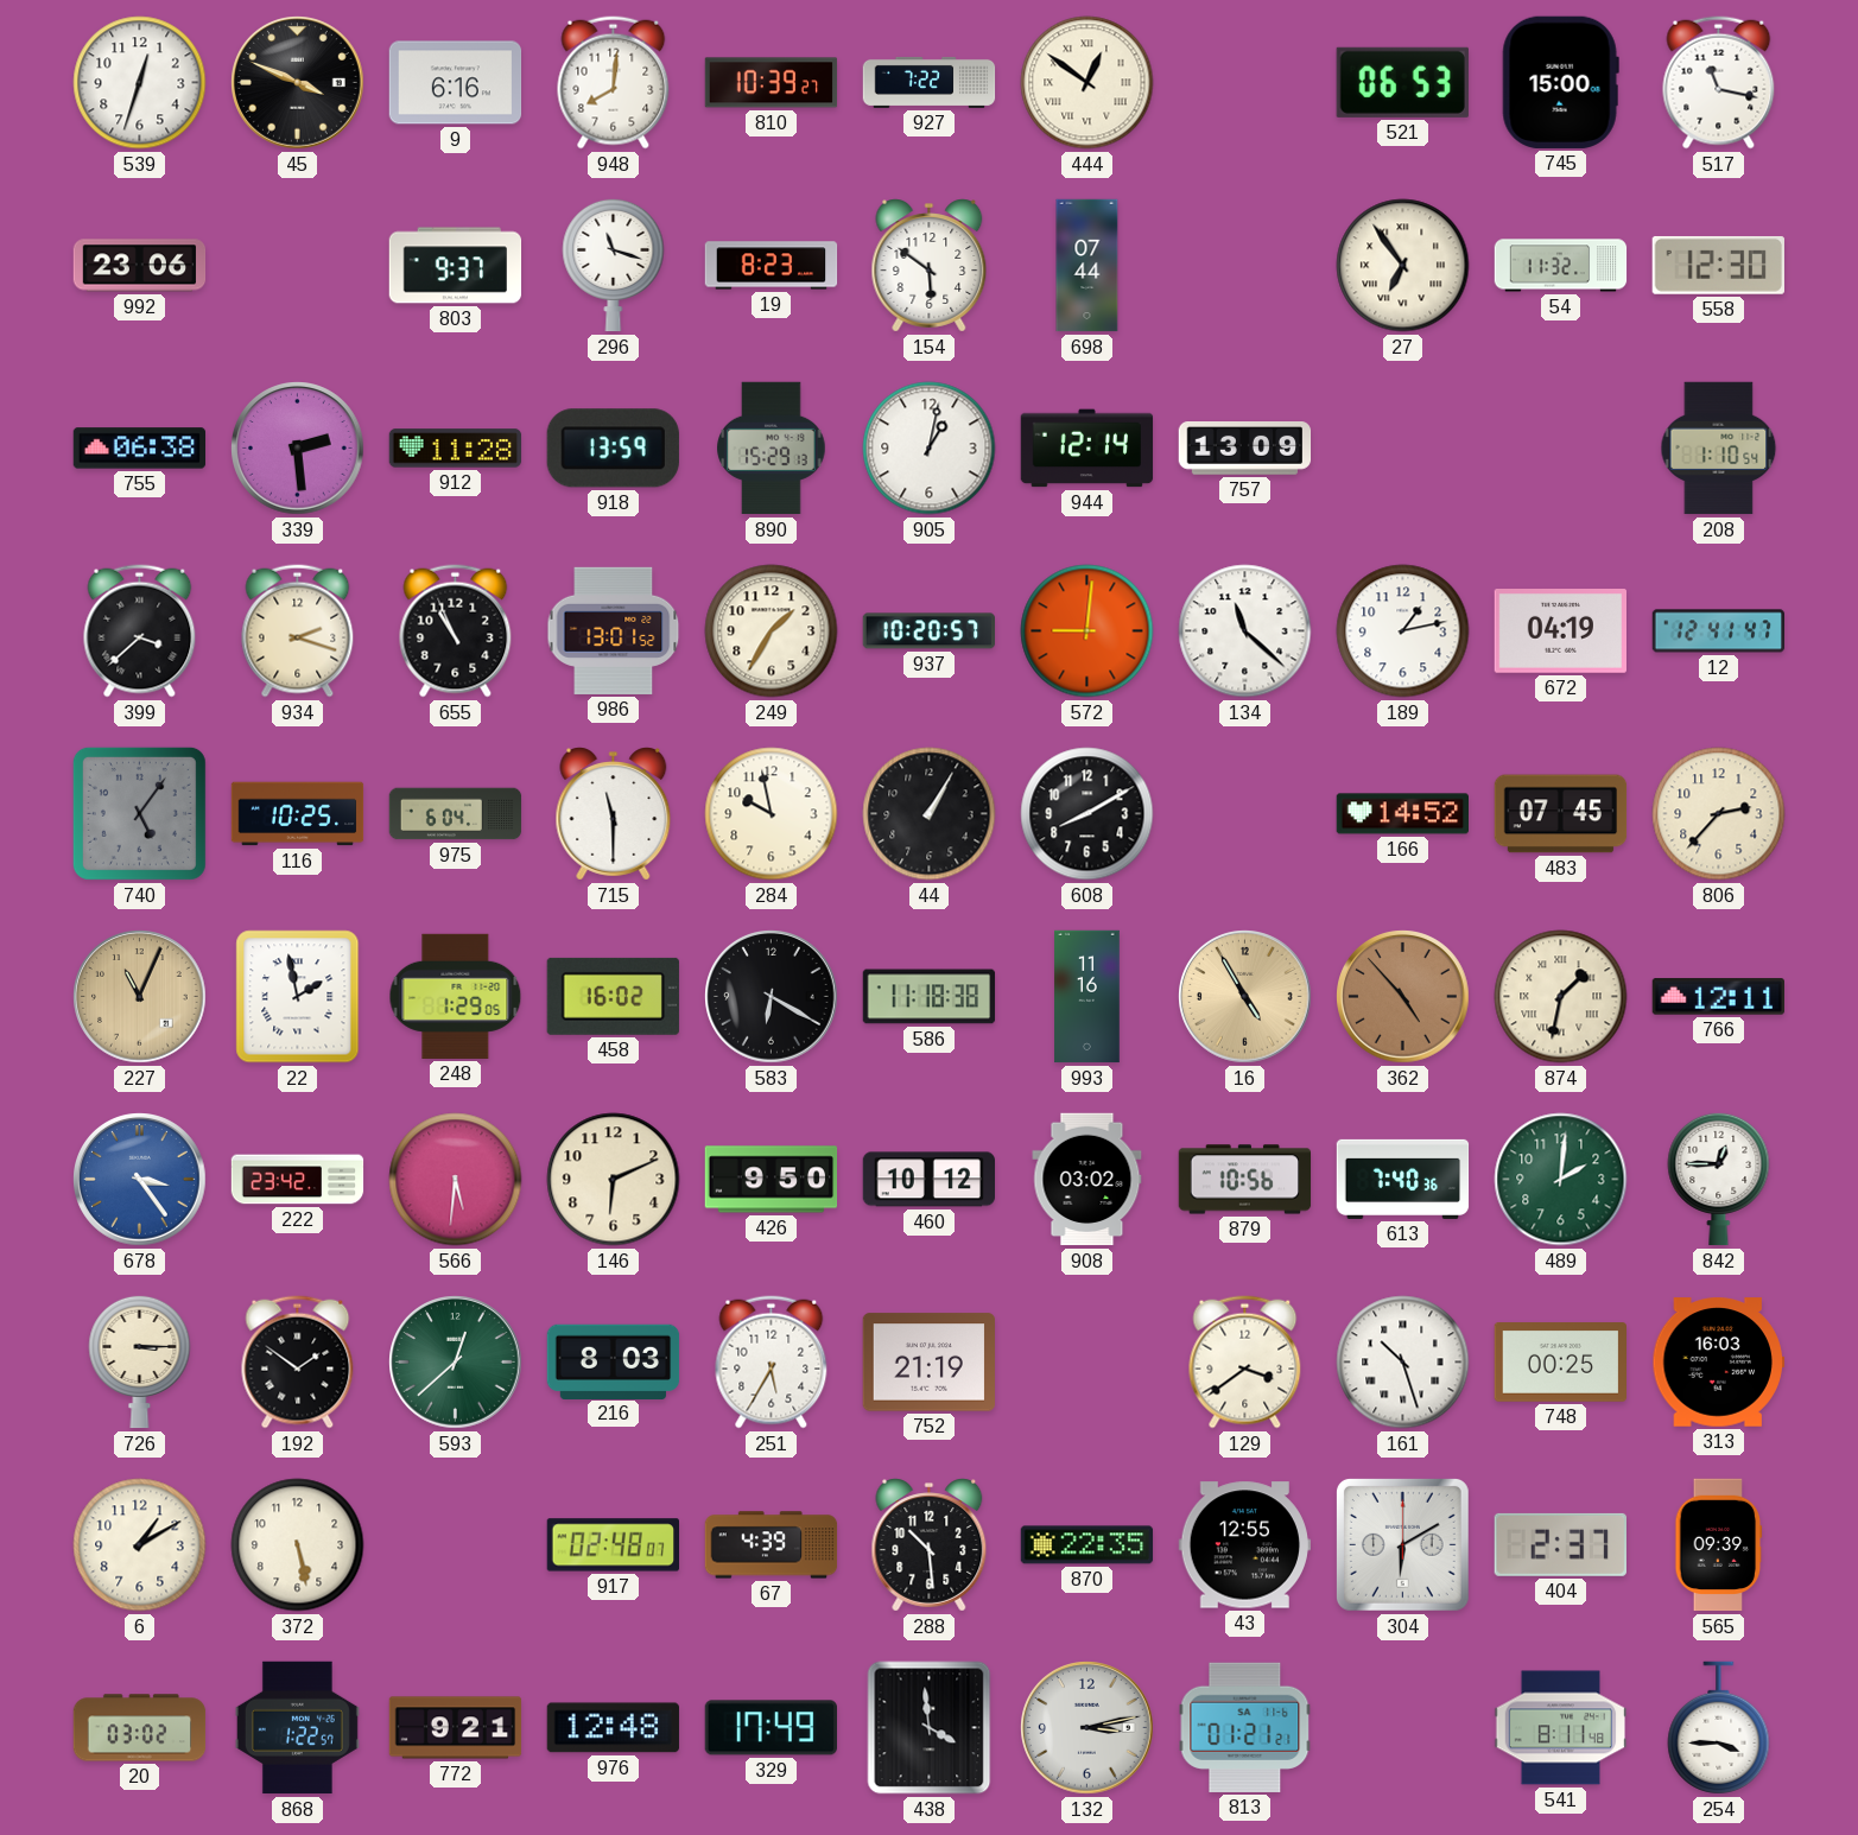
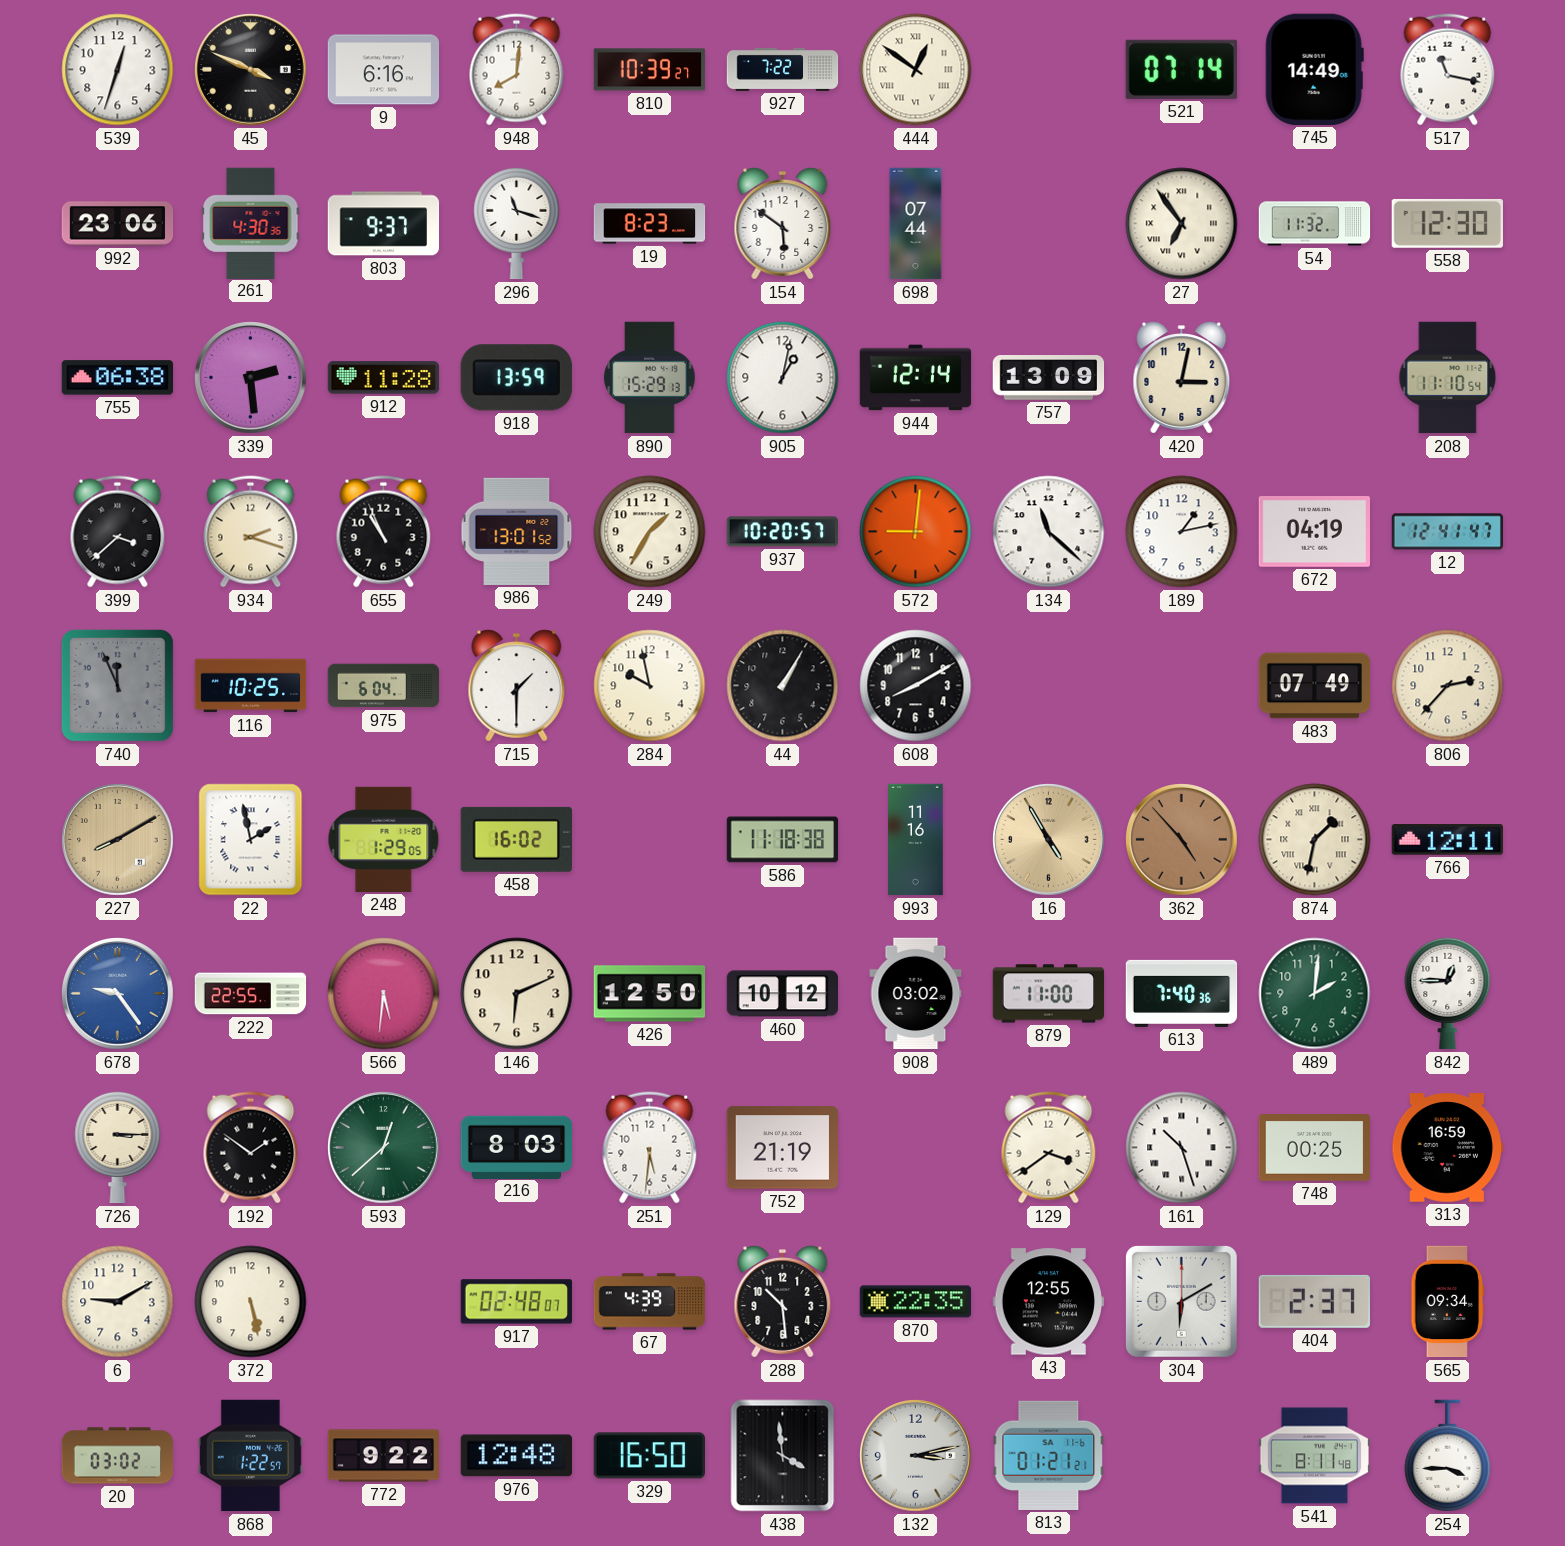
521: 06:53 -> 07:14 (1181, 69)
745: 15:00 -> 14:49 (1314, 69)
261: none -> 4:30 (251, 223)
420: none -> 3:02 (1182, 378)
208: 1:10 -> 11:10 (1448, 378)
740: 5:06 -> 11:56 (117, 685)
715: 11:30 -> 1:30 (517, 686)
166: 14:52 -> none (1402, 814)
483: 07:45 -> 07:49 (1315, 686)
227: 11:04 -> 8:10 (118, 840)
583: 6:20 -> none (772, 997)
678: 3:24 -> 9:24 (118, 994)
222: 23:42 -> 22:55 (251, 994)
426: 9:50 -> 12:50 (650, 994)
879: 10:56 -> 11:00 (1049, 994)
251: 5:35 -> 5:31 (650, 1148)
313: 16:03 -> 16:59 (1448, 1148)
6: 1:10 -> 9:10 (118, 1302)
565: 09:39 -> 09:34 (1448, 1302)
772: 9:21 -> 9:22 (384, 1456)
329: 17:49 -> 16:50 (649, 1456)
